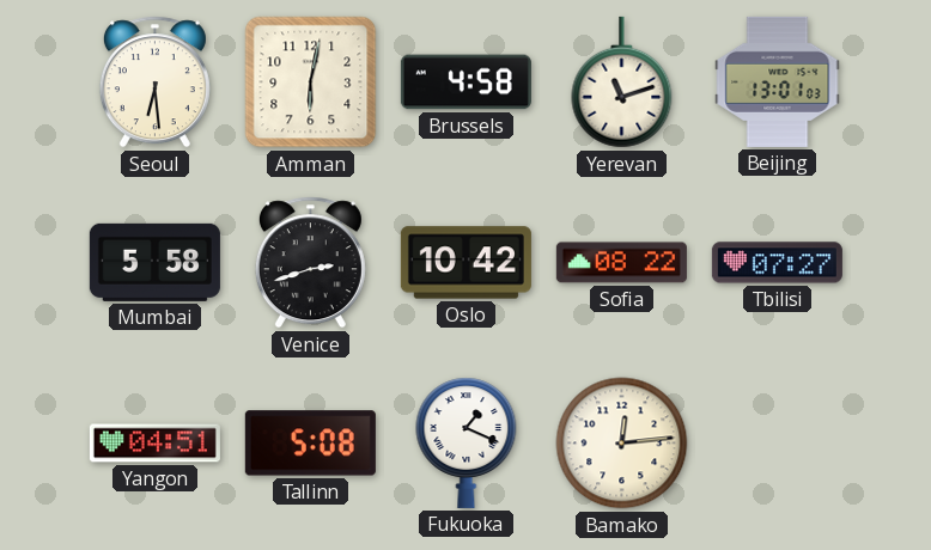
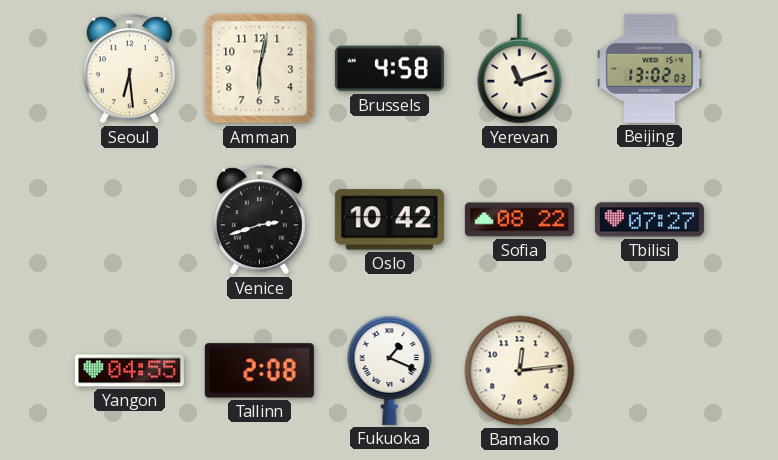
Beijing: 13:01 -> 13:02 (650, 68)
Mumbai: 5:58 -> none (154, 262)
Yangon: 04:51 -> 04:55 (129, 371)
Tallinn: 5:08 -> 2:08 (259, 371)
